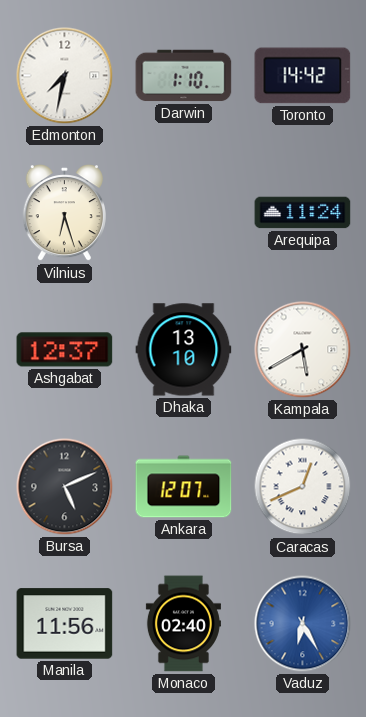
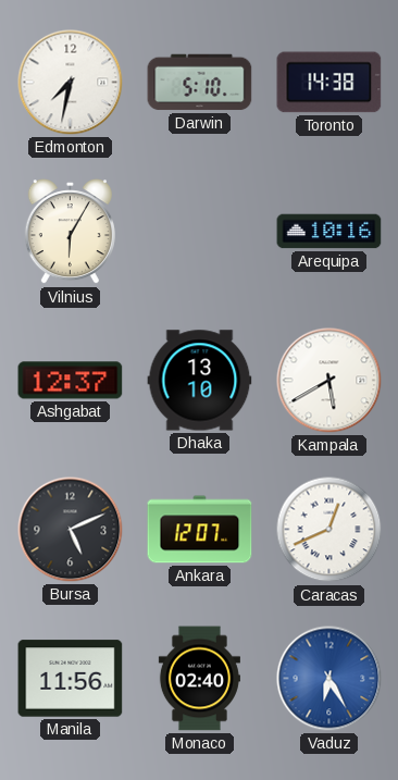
Darwin: 1:10 -> 5:10 (200, 83)
Toronto: 14:42 -> 14:38 (329, 83)
Vilnius: 6:27 -> 6:05 (70, 232)
Arequipa: 11:24 -> 10:16 (329, 232)
